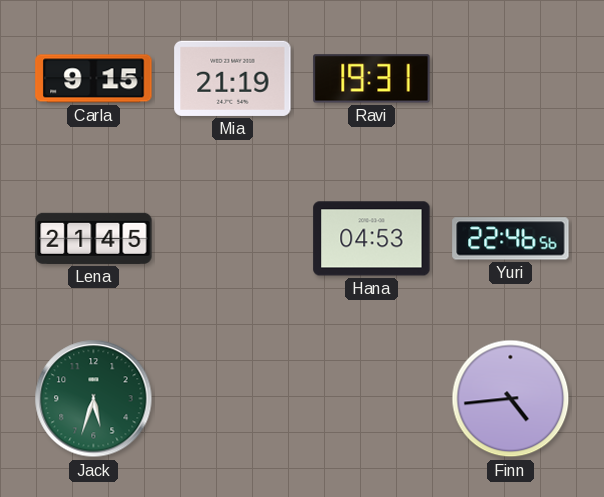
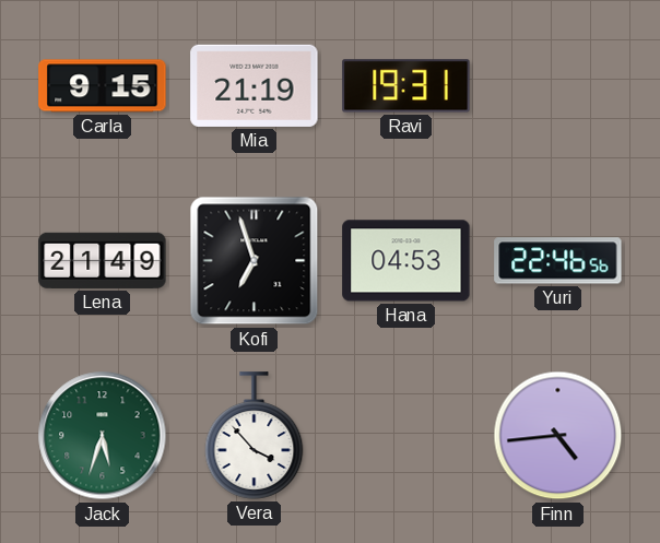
Lena: 21:45 -> 21:49 (103, 260)
Kofi: none -> 6:57 (255, 261)
Vera: none -> 3:53 (255, 436)
